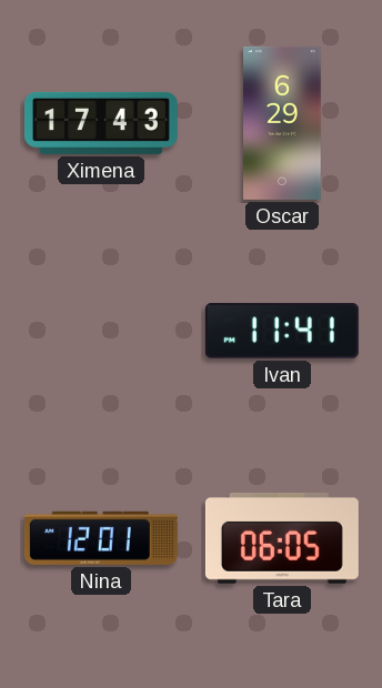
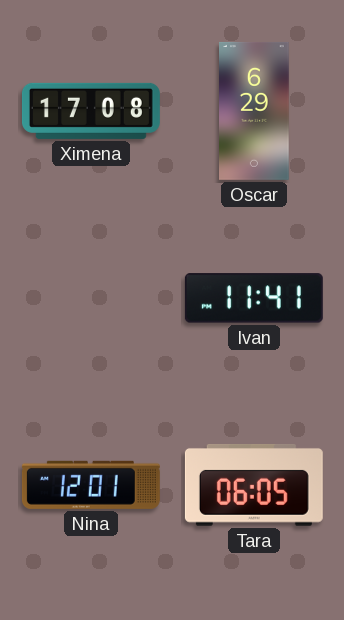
Ximena: 17:43 -> 17:08 (91, 111)
